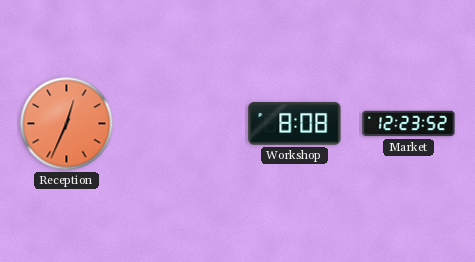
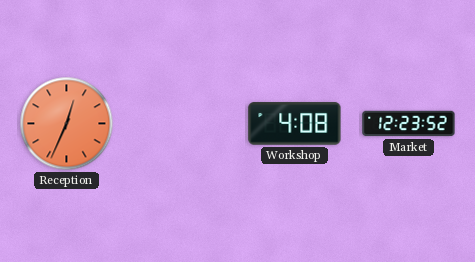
Workshop: 8:08 -> 4:08 (295, 124)
